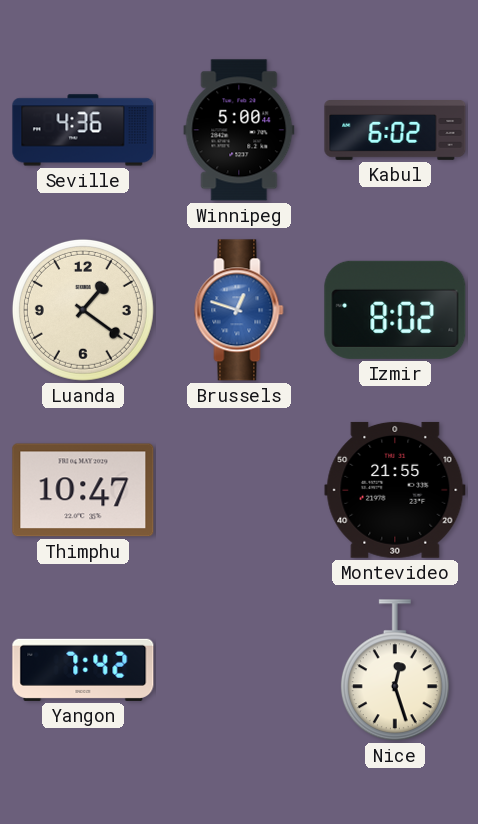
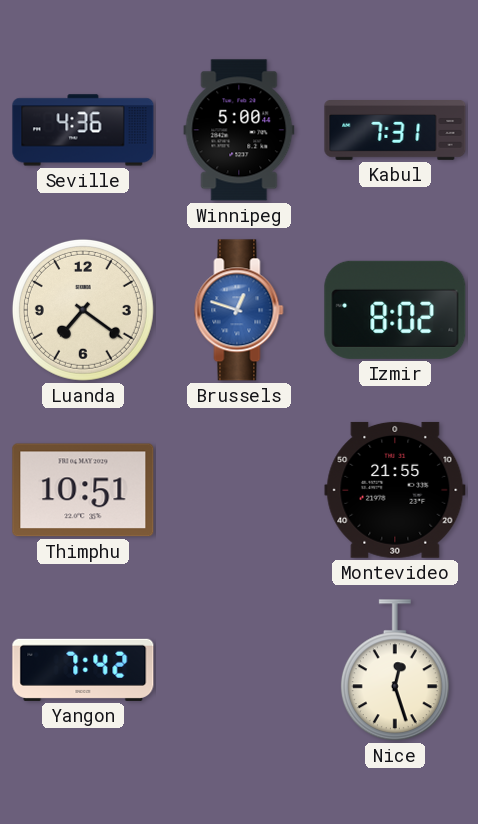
Kabul: 6:02 -> 7:31 (395, 131)
Luanda: 1:21 -> 7:21 (83, 310)
Thimphu: 10:47 -> 10:51 (83, 490)
